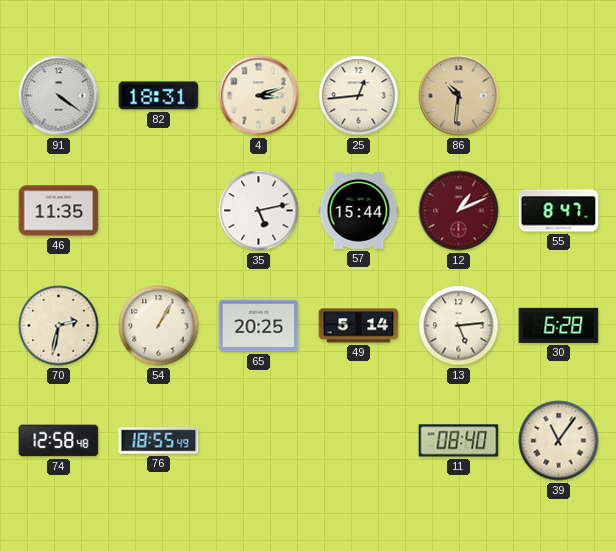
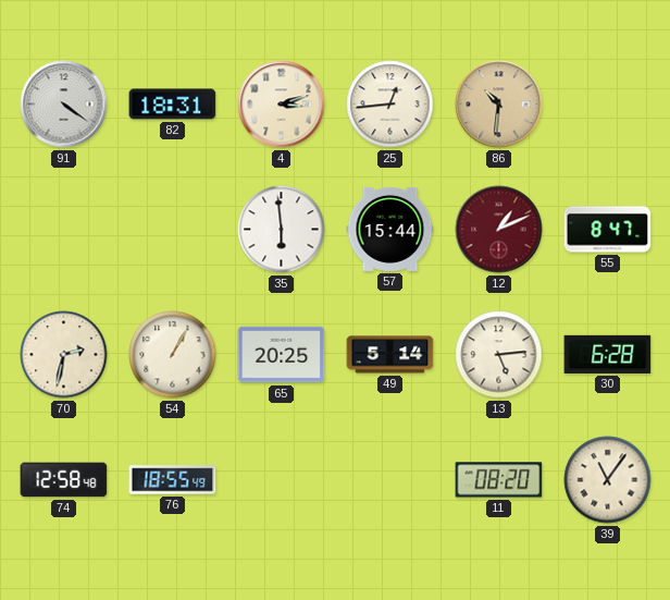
46: 11:35 -> none (59, 211)
35: 5:13 -> 5:59 (282, 230)
11: 08:40 -> 08:20 (499, 480)
